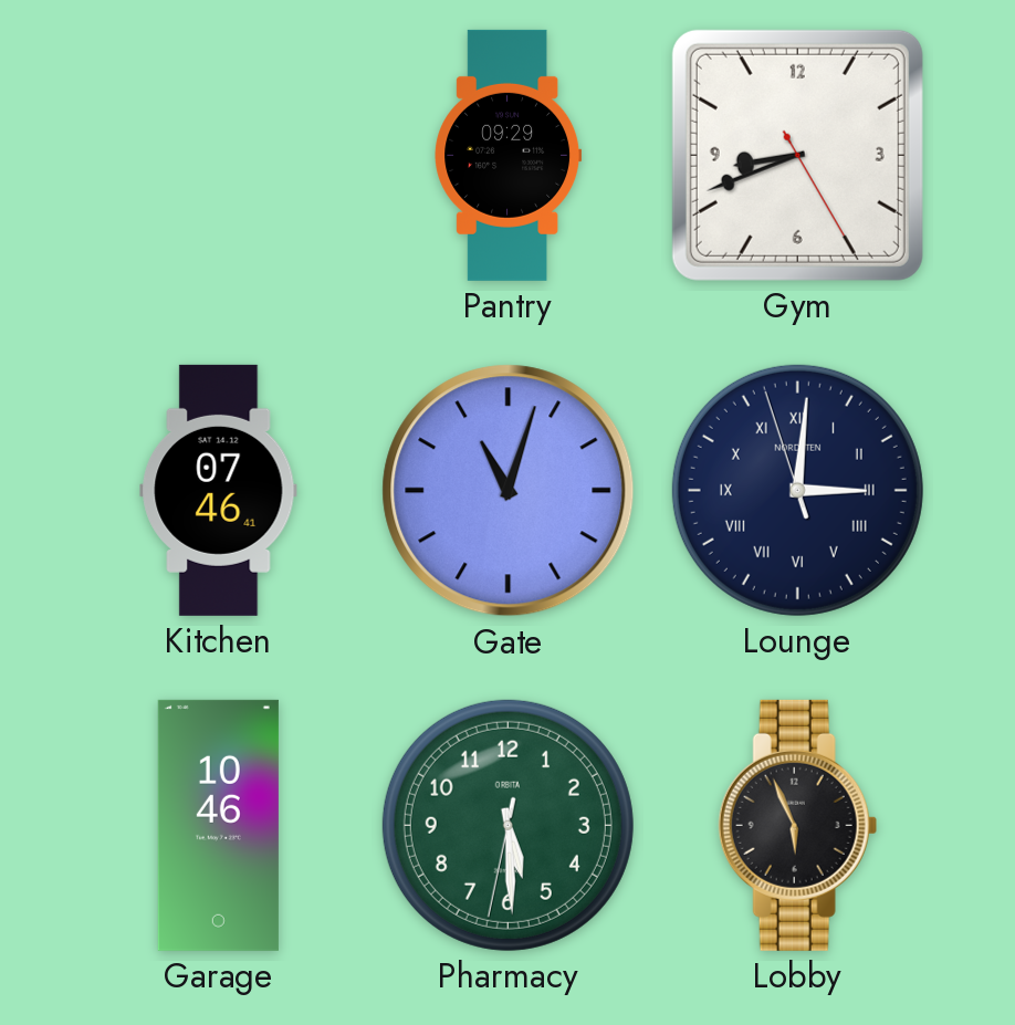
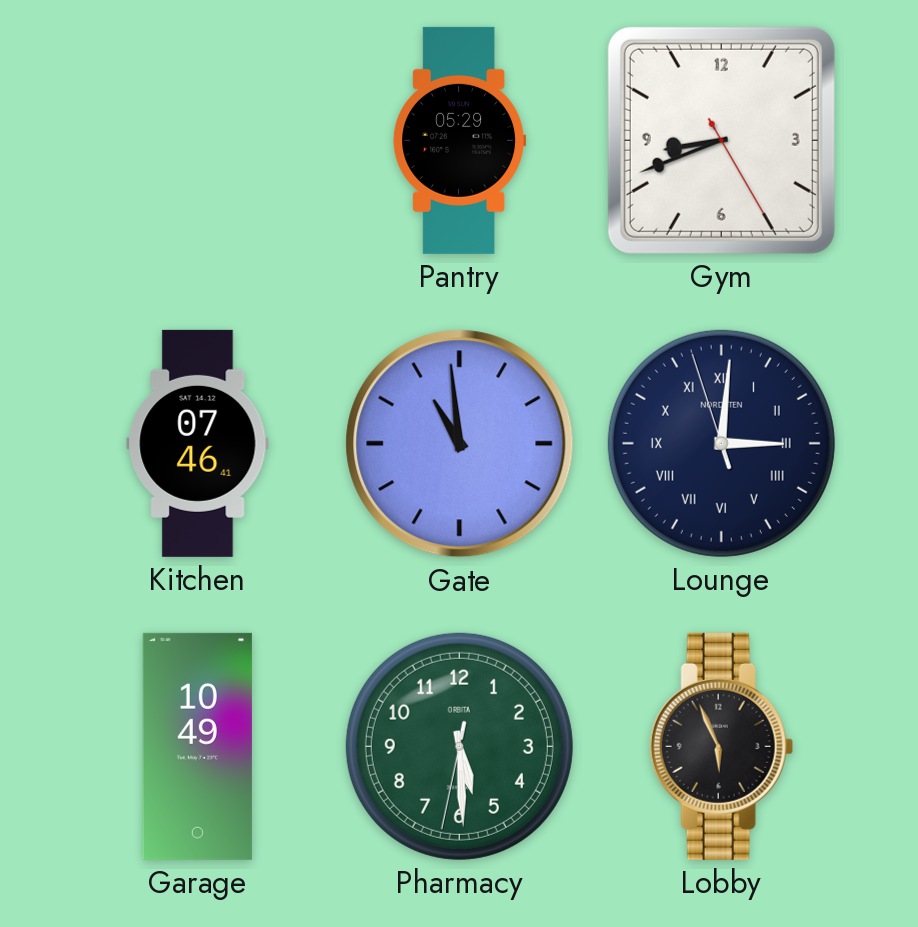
Pantry: 09:29 -> 05:29 (460, 140)
Gate: 11:03 -> 10:59 (460, 444)
Garage: 10:46 -> 10:49 (197, 746)
